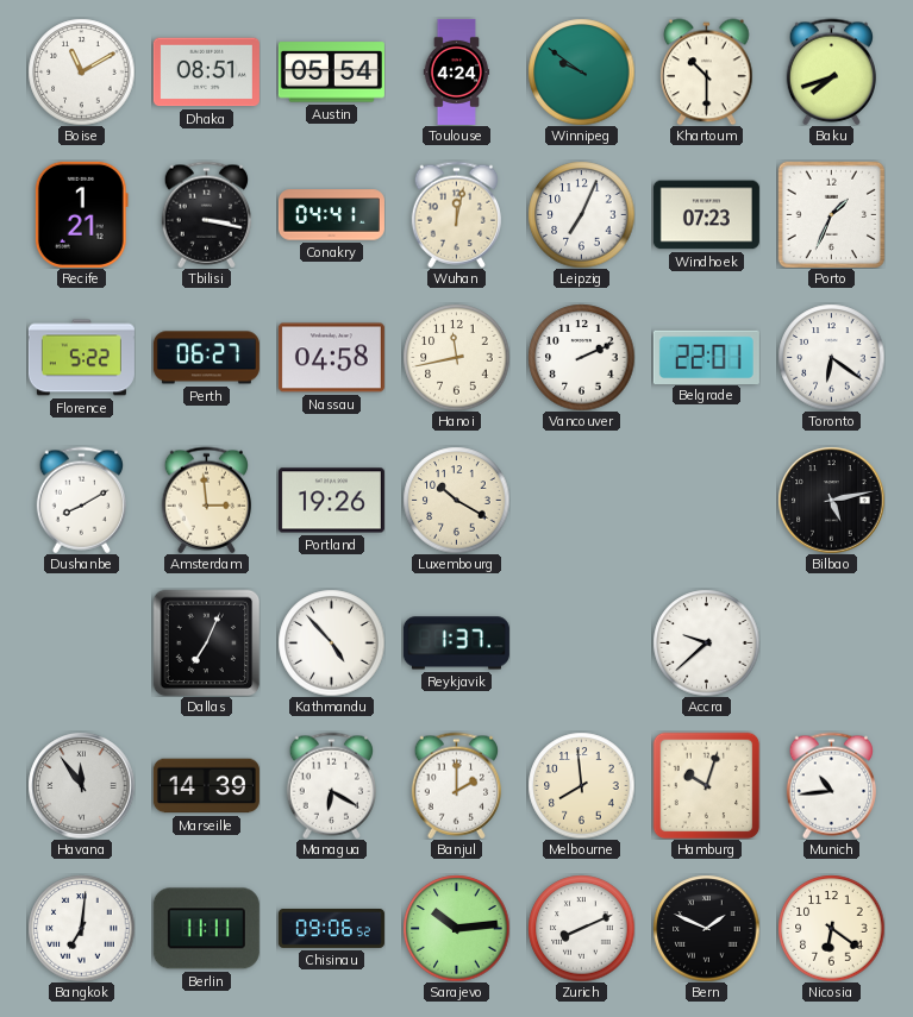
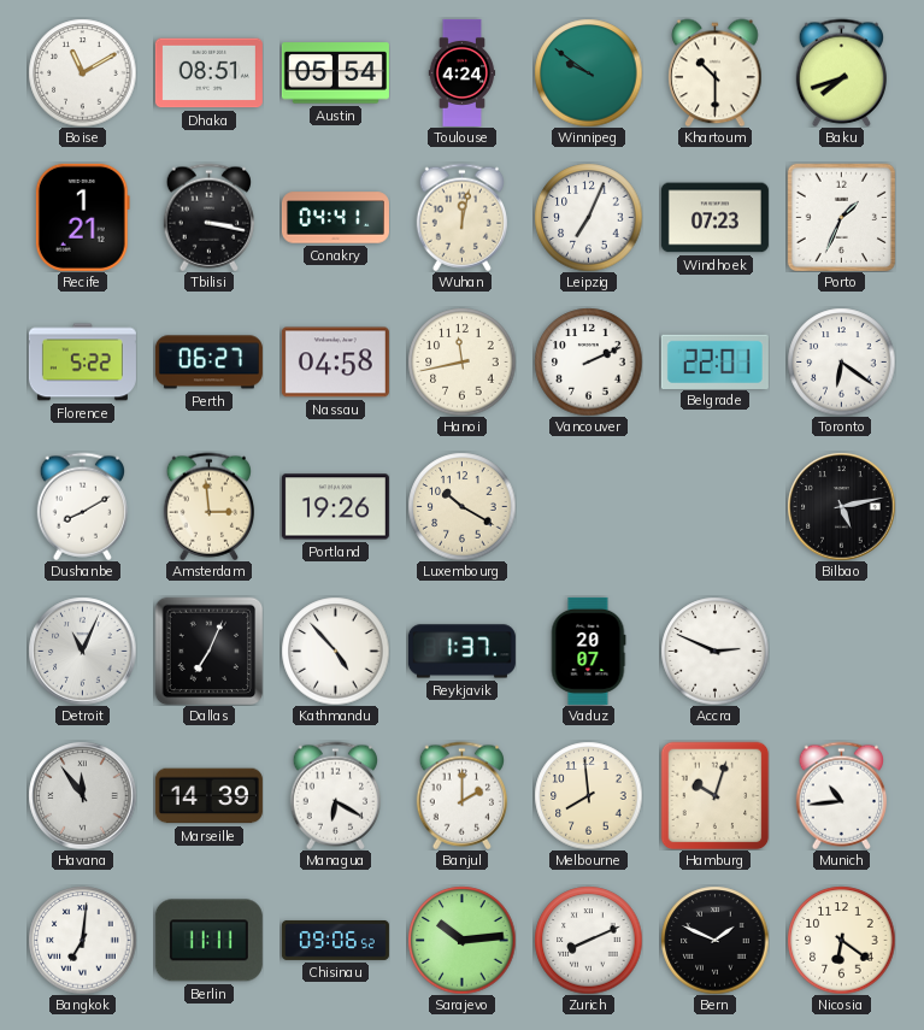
Detroit: none -> 11:04 (82, 651)
Vaduz: none -> 20:07 (588, 651)
Accra: 9:38 -> 2:49 (714, 651)
